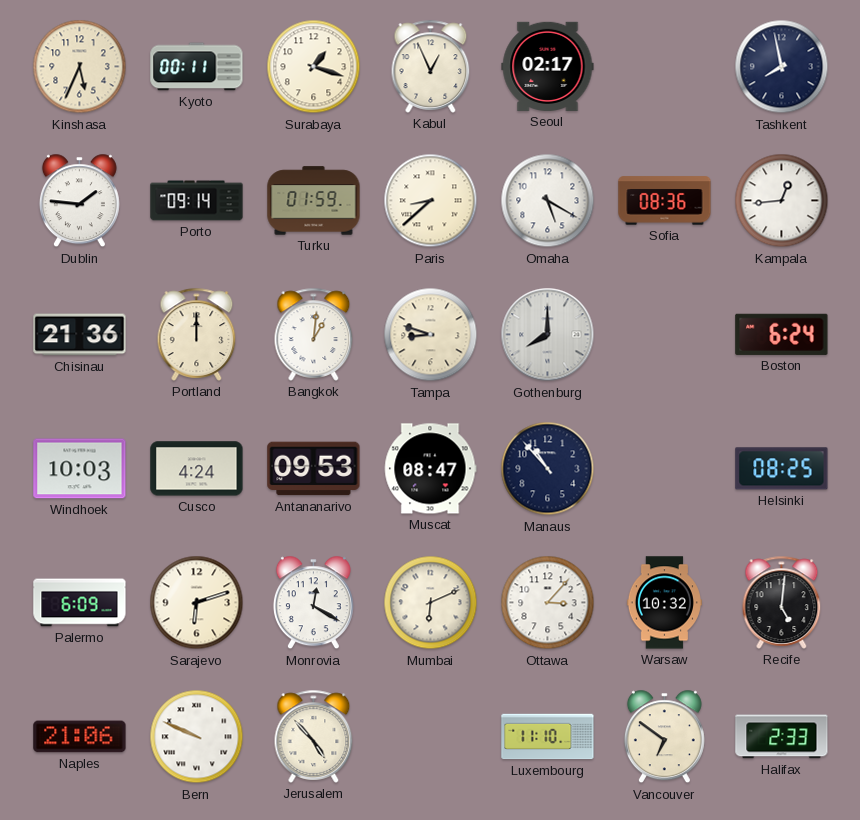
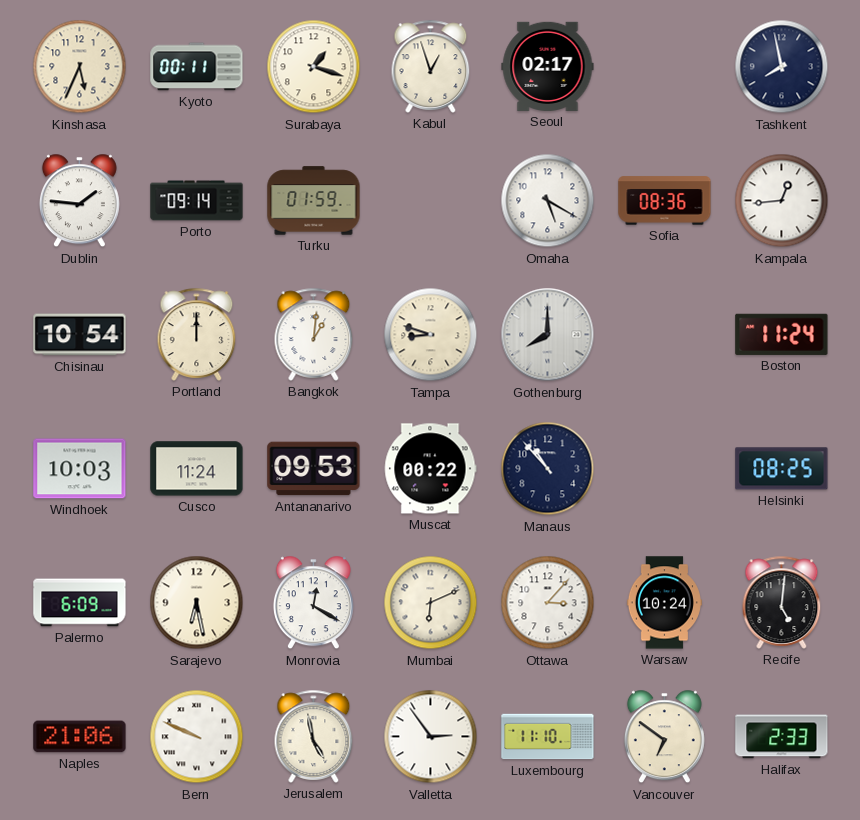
Kabul: 12:56 -> 12:57 (431, 66)
Paris: 8:38 -> none (431, 201)
Chisinau: 21:36 -> 10:54 (80, 335)
Boston: 6:24 -> 11:24 (782, 334)
Cusco: 4:24 -> 11:24 (197, 469)
Muscat: 08:47 -> 00:22 (430, 469)
Sarajevo: 6:12 -> 6:28 (197, 603)
Warsaw: 10:32 -> 10:24 (664, 603)
Jerusalem: 4:53 -> 4:58 (314, 736)
Valletta: none -> 2:54 (431, 737)
